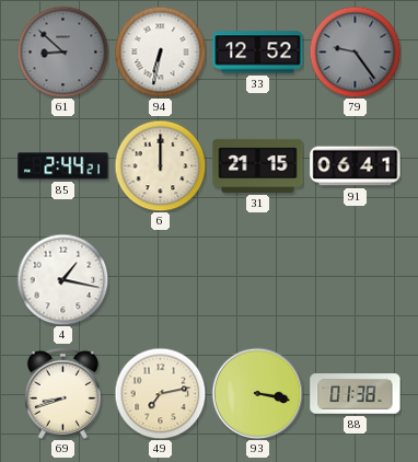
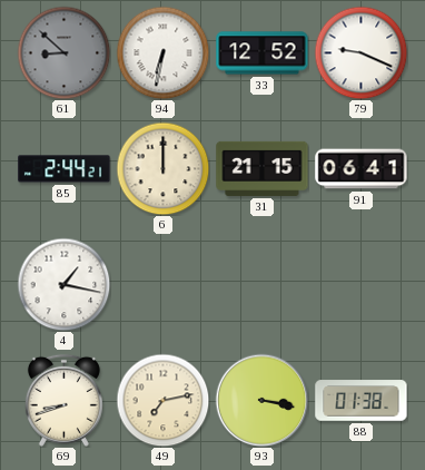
79: 9:24 -> 9:19 (360, 52)
79 dial: grey -> white (360, 52)
